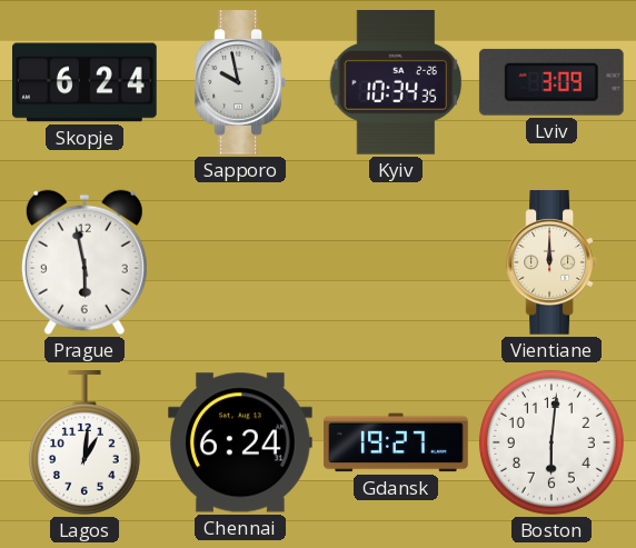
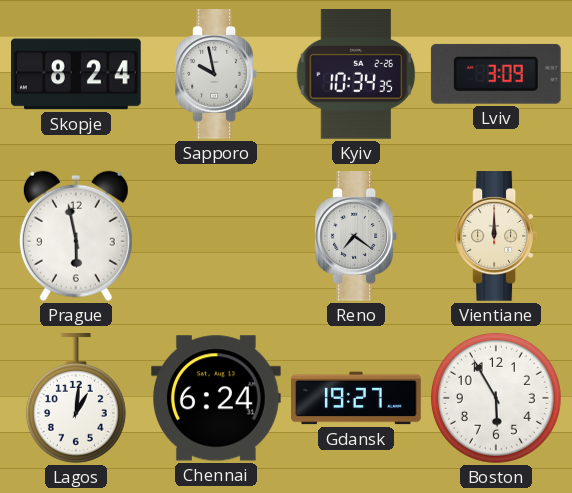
Skopje: 6:24 -> 8:24 (77, 74)
Reno: none -> 7:21 (355, 236)
Boston: 6:01 -> 5:55 (496, 398)
